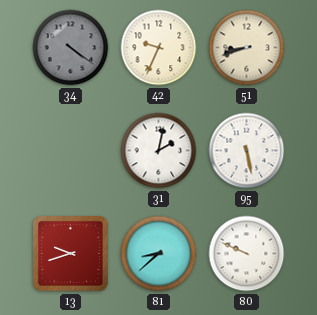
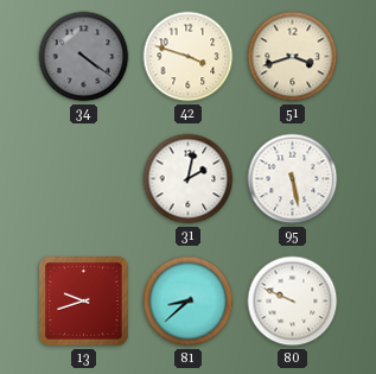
42: 9:34 -> 3:48 (189, 57)
51: 8:42 -> 3:42 (293, 57)
